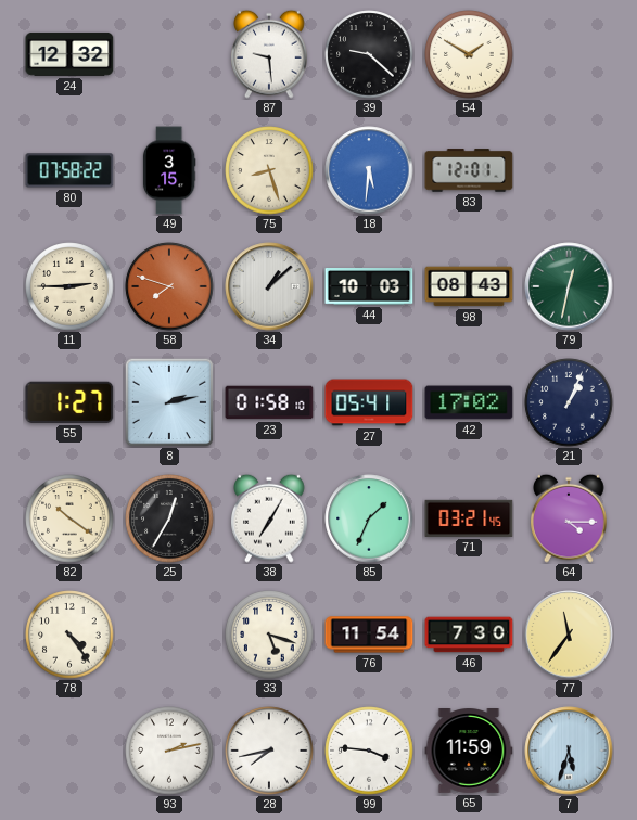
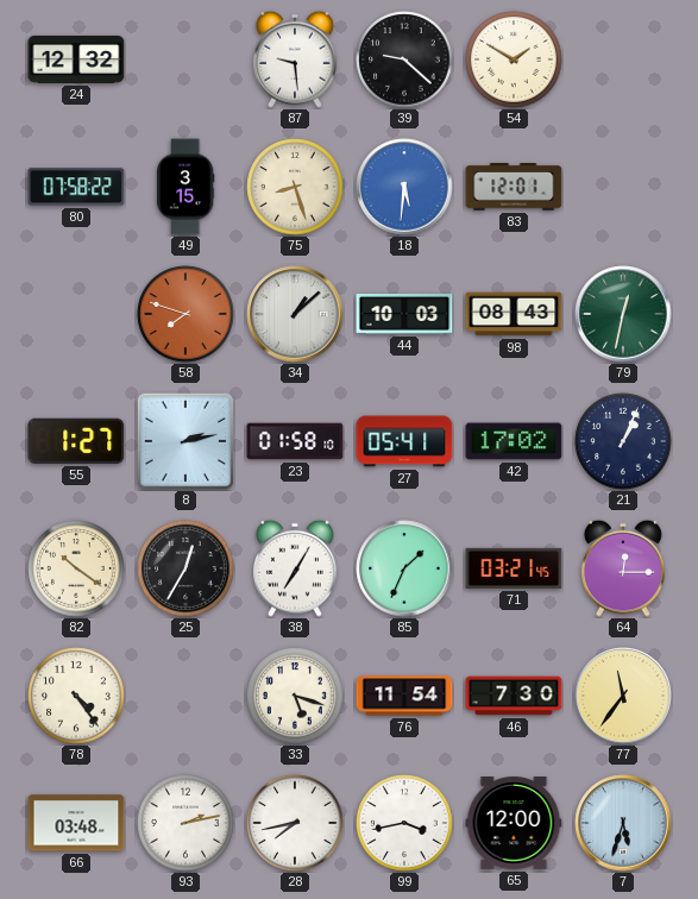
11: 2:45 -> none (69, 286)
64: 4:15 -> 12:15 (624, 568)
66: none -> 03:48 (76, 823)
99: 3:46 -> 3:43 (404, 823)
65: 11:59 -> 12:00 (514, 823)
